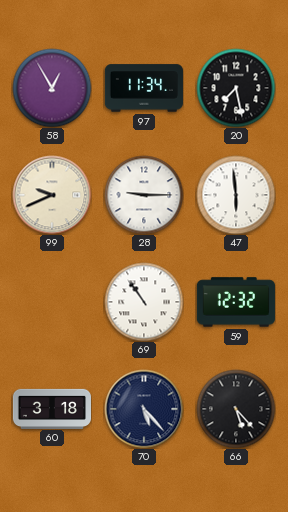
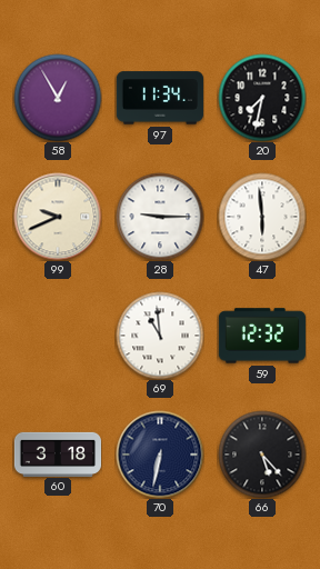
20: 7:28 -> 7:32 (262, 98)
69: 10:54 -> 10:59 (160, 336)
70: 5:23 -> 6:32 (160, 455)
